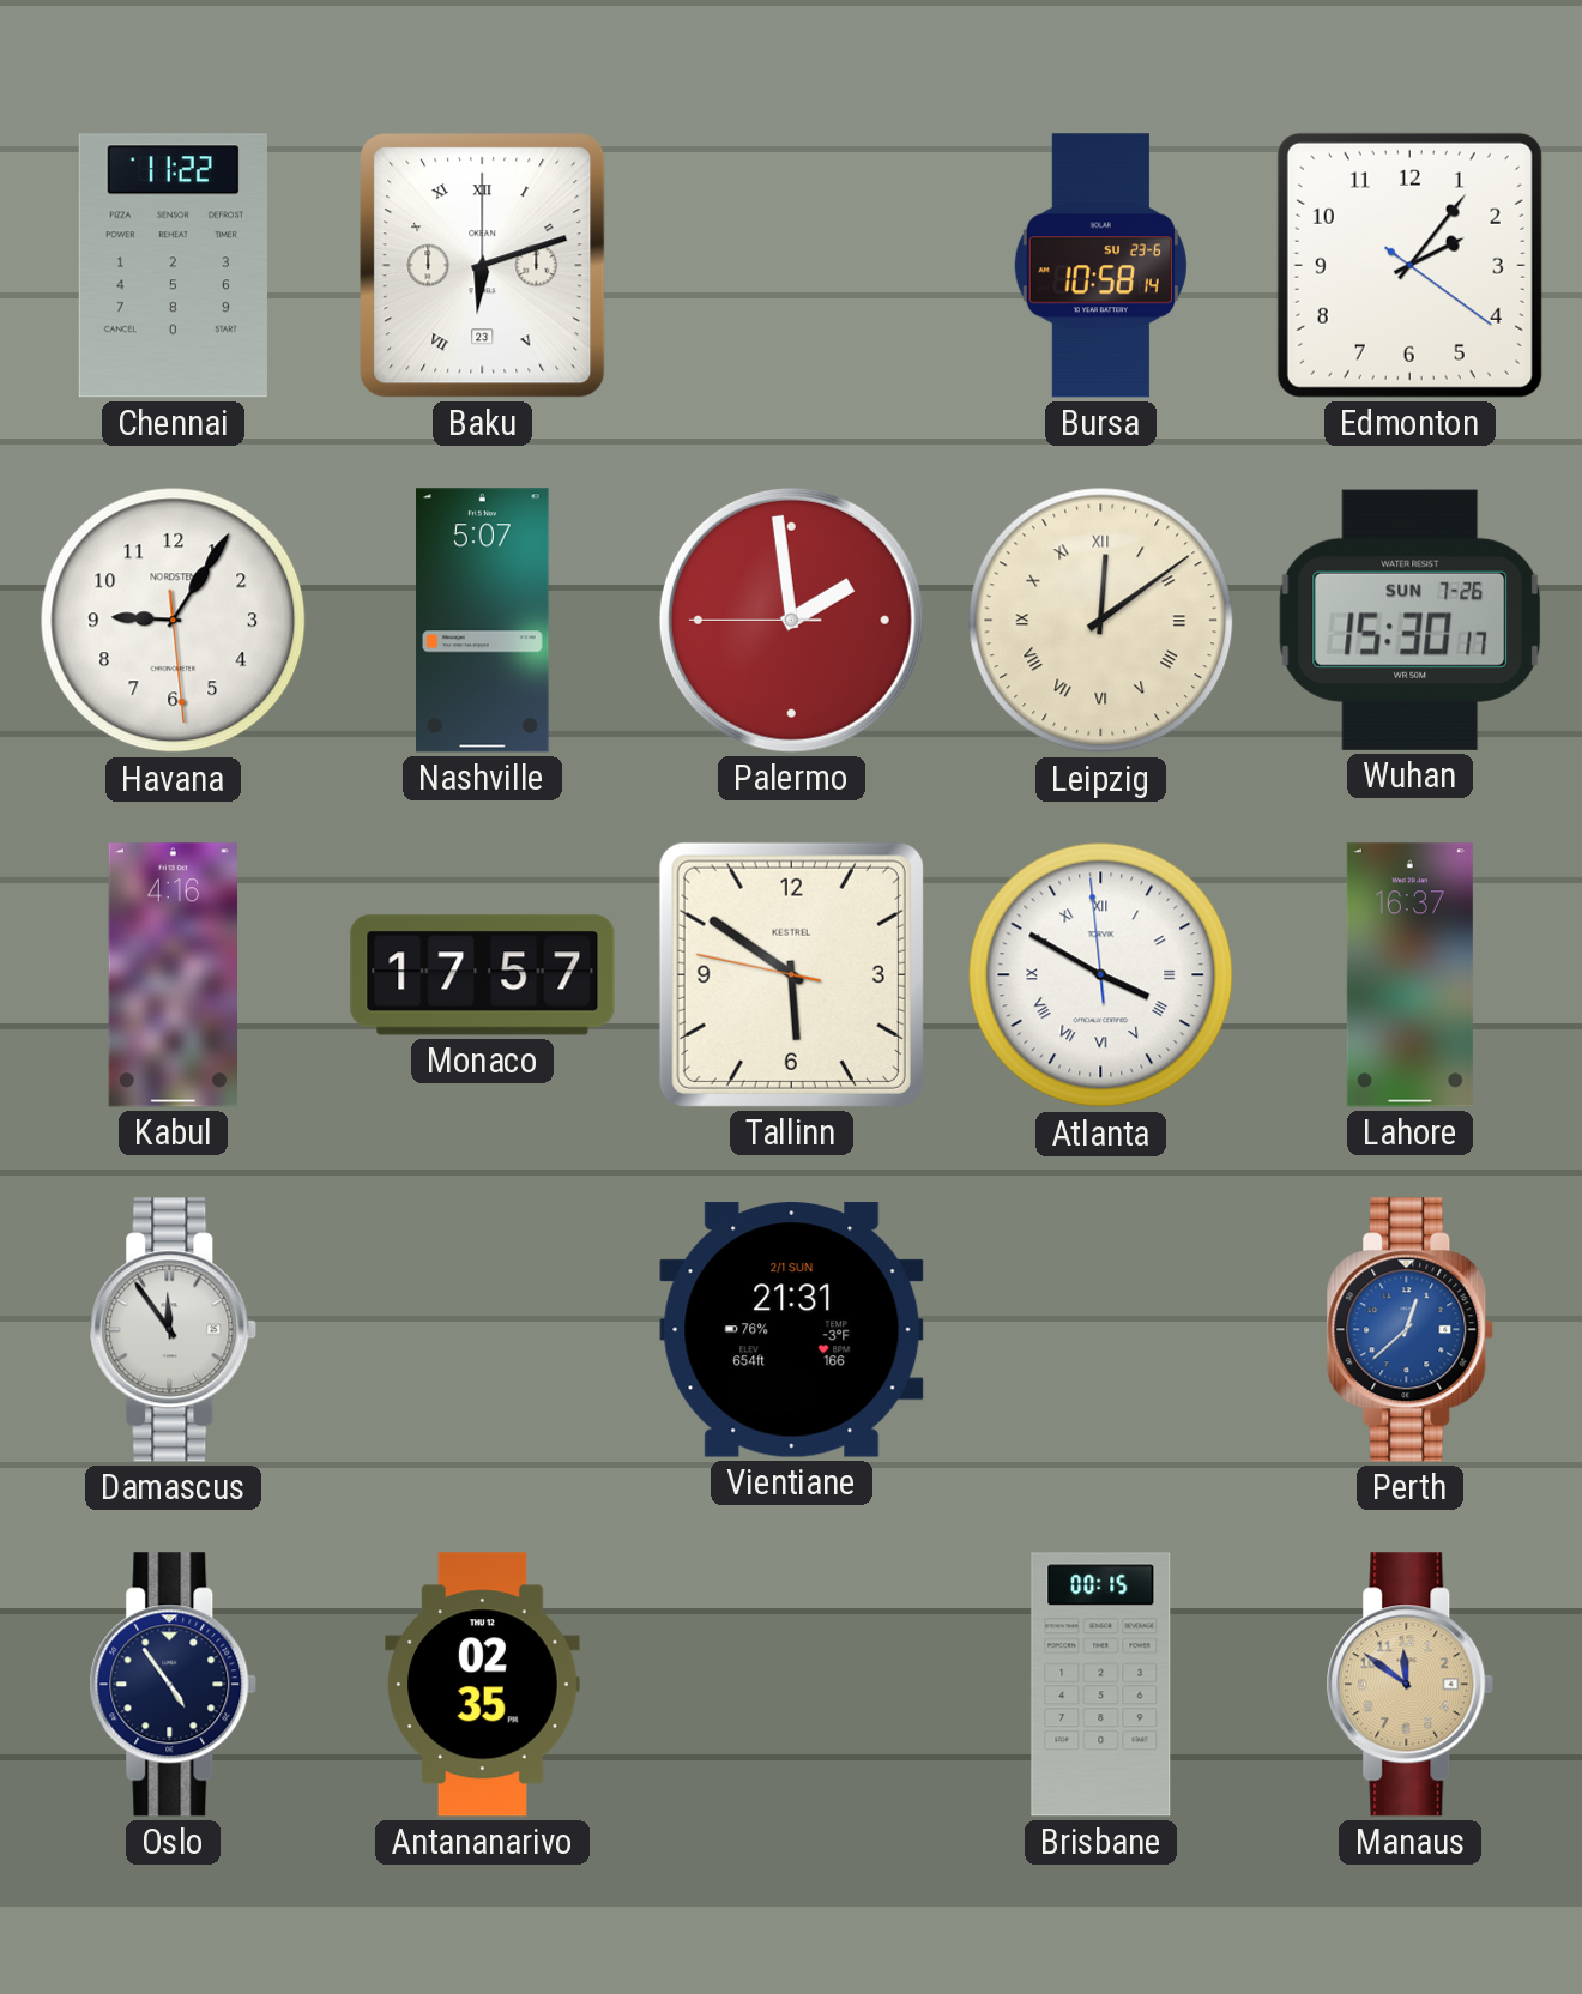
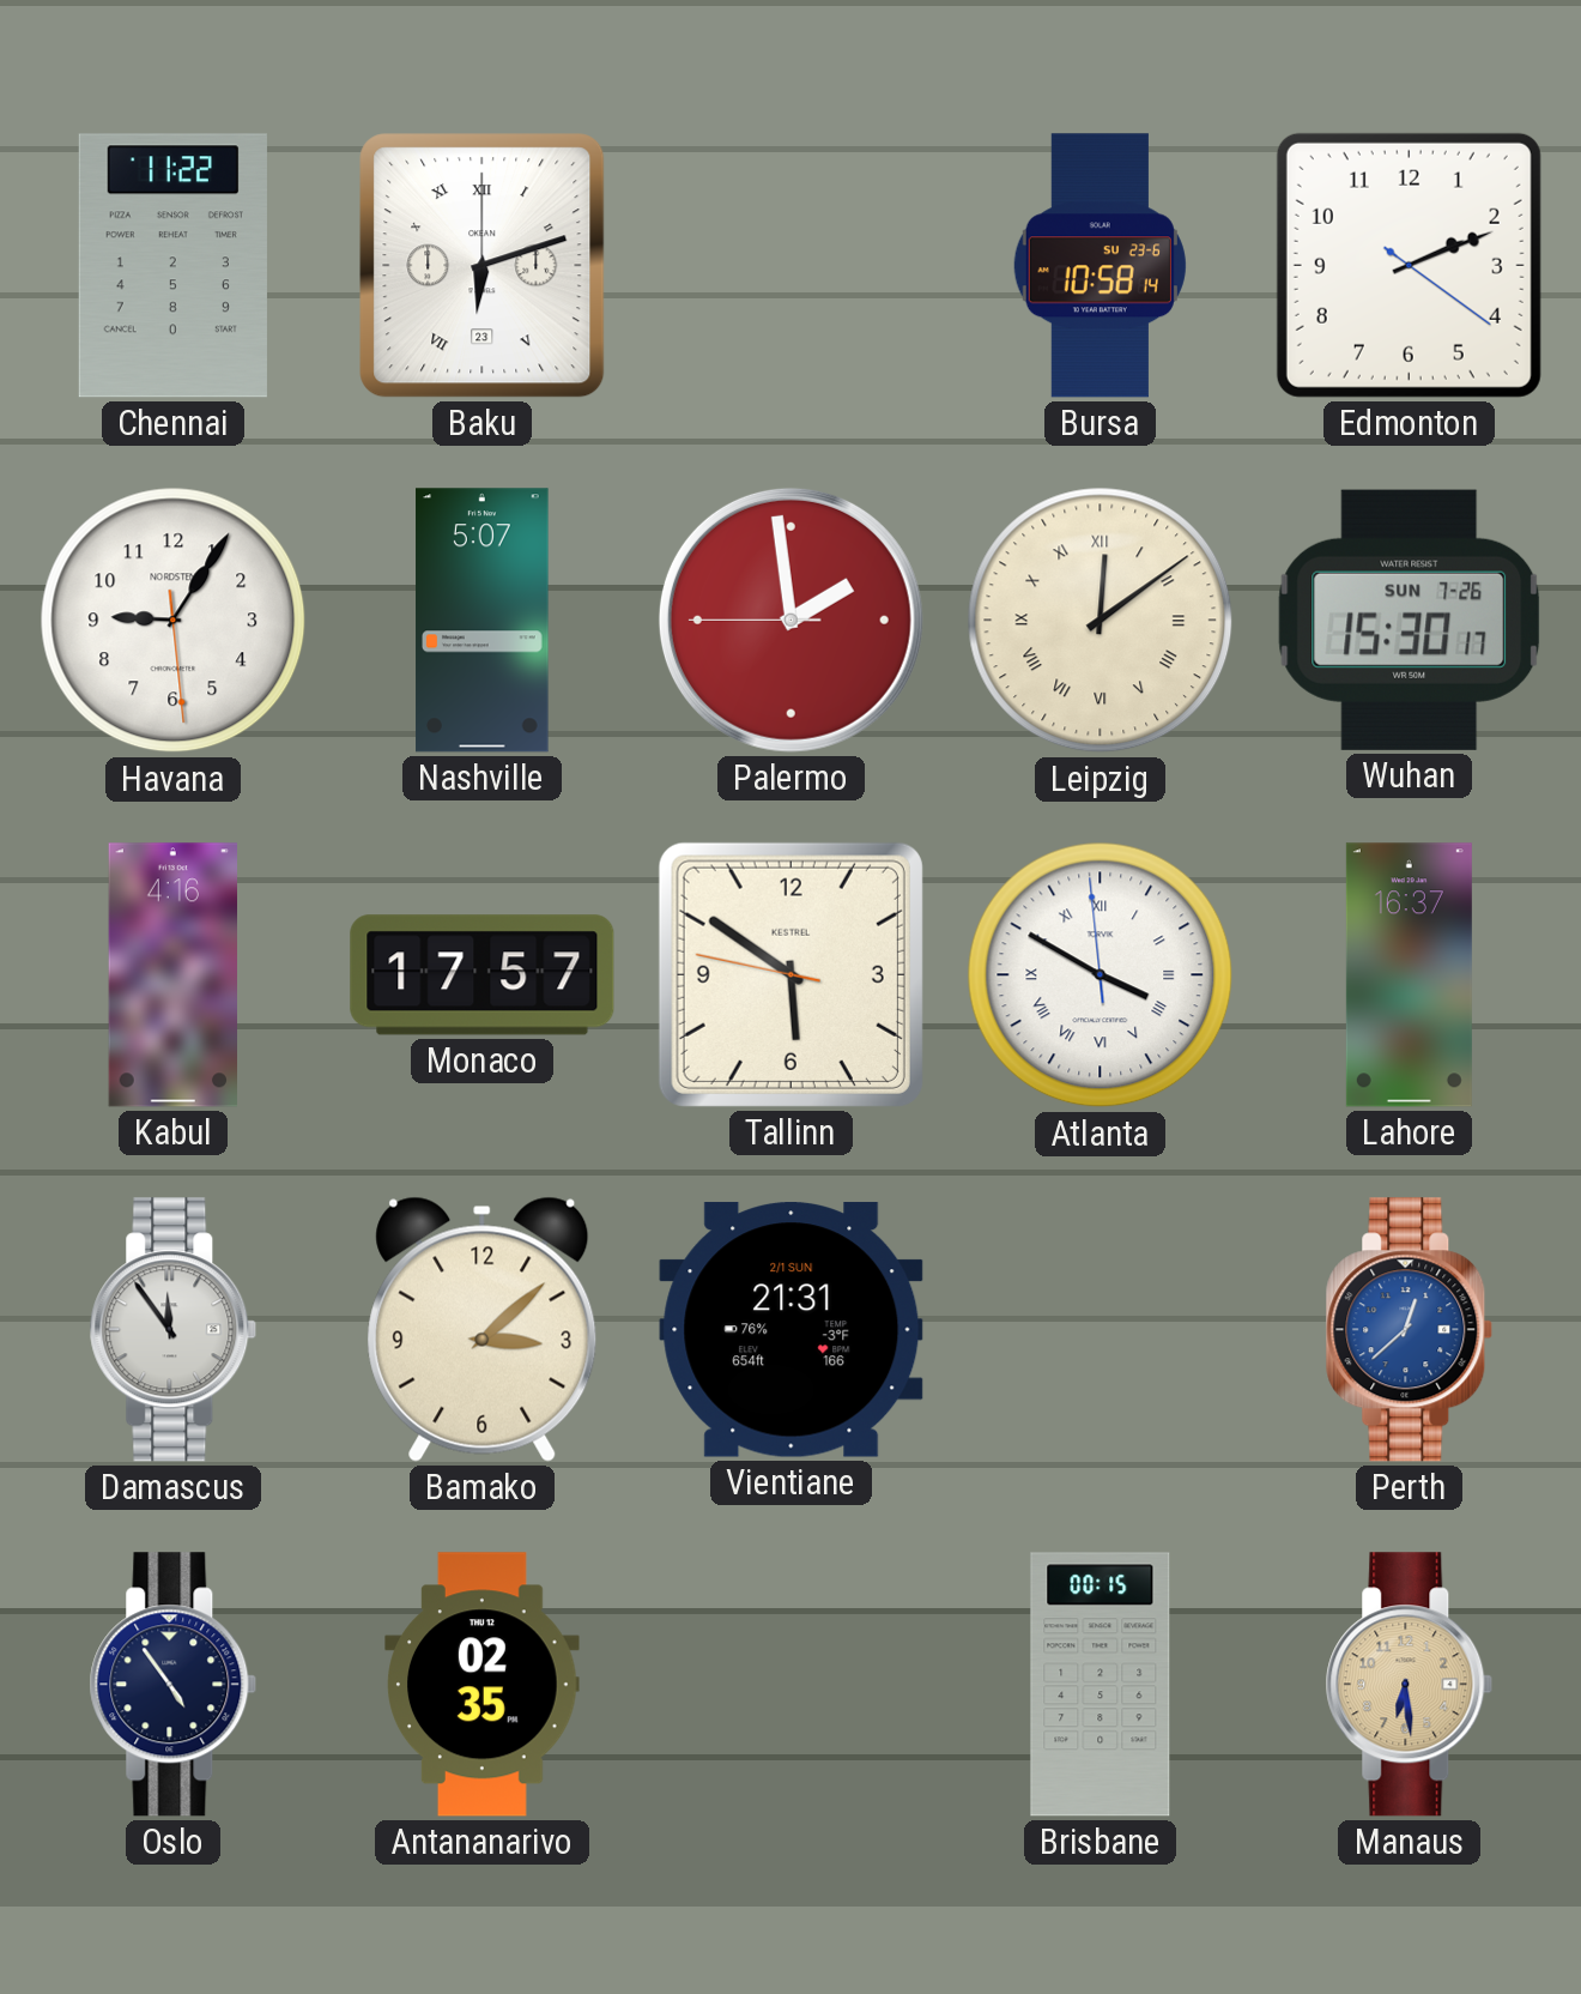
Edmonton: 2:06 -> 2:11 (1409, 265)
Bamako: none -> 3:08 (483, 1329)
Manaus: 11:51 -> 6:29 (1410, 1685)
